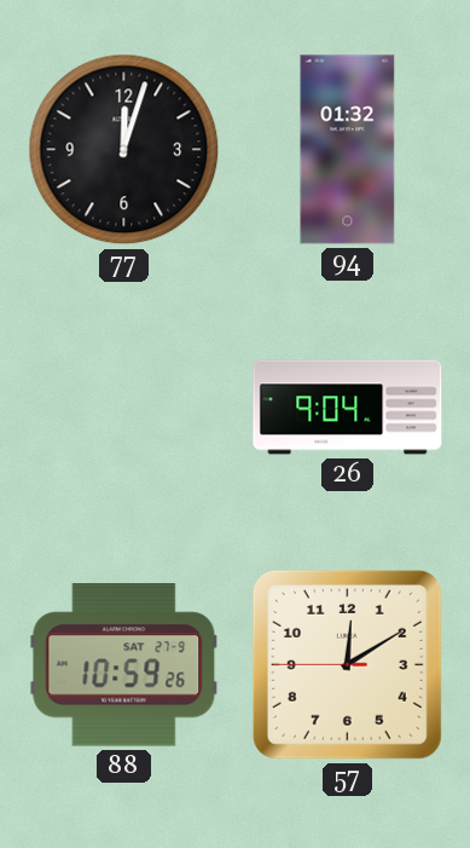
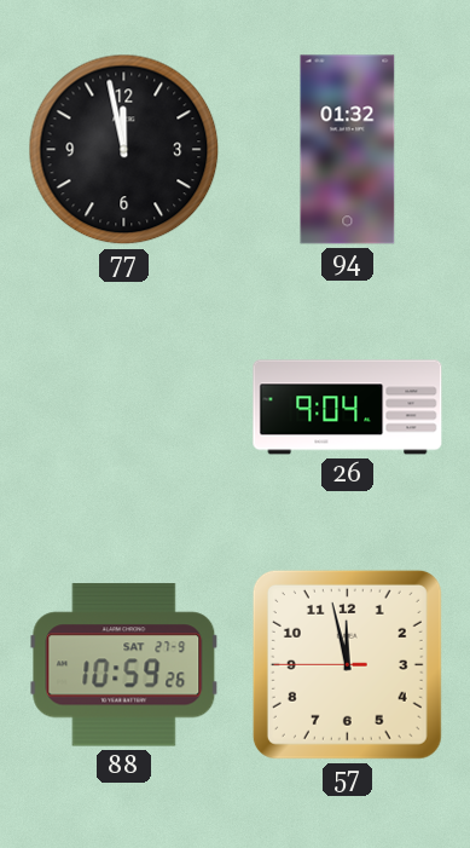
77: 12:03 -> 11:58 (124, 150)
57: 12:09 -> 11:57 (347, 664)
